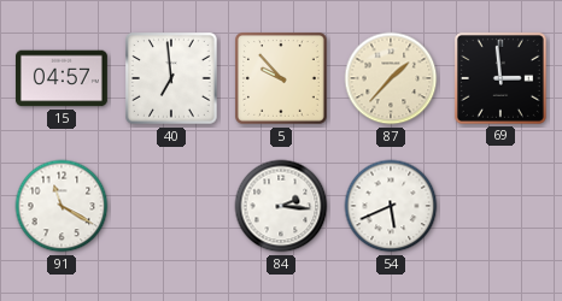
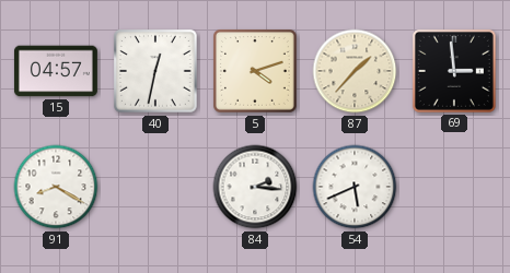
40: 6:59 -> 12:32 (157, 72)
5: 9:53 -> 4:12 (256, 72)
91: 11:20 -> 8:20 (56, 187)
